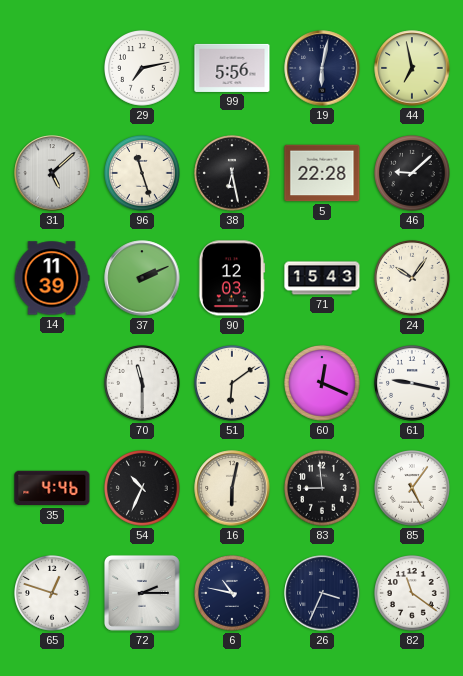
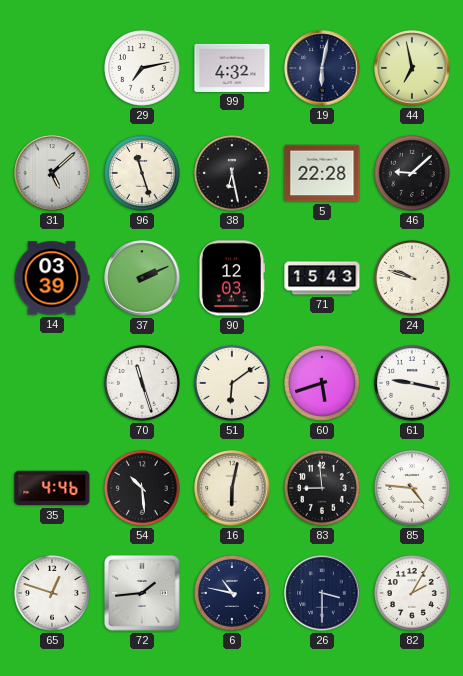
99: 5:56 -> 4:32 (232, 68)
14: 11:39 -> 03:39 (52, 278)
24: 10:06 -> 9:48 (413, 279)
70: 11:30 -> 11:27 (143, 384)
60: 12:19 -> 5:42 (323, 384)
54: 10:34 -> 10:29 (143, 489)
85: 5:06 -> 4:46 (413, 489)
72: 2:15 -> 1:44 (143, 593)
26: 3:34 -> 3:30 (322, 593)
82: 11:21 -> 2:05 (413, 594)
